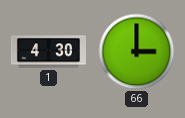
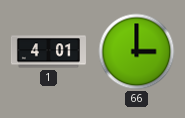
1: 4:30 -> 4:01 (48, 52)
